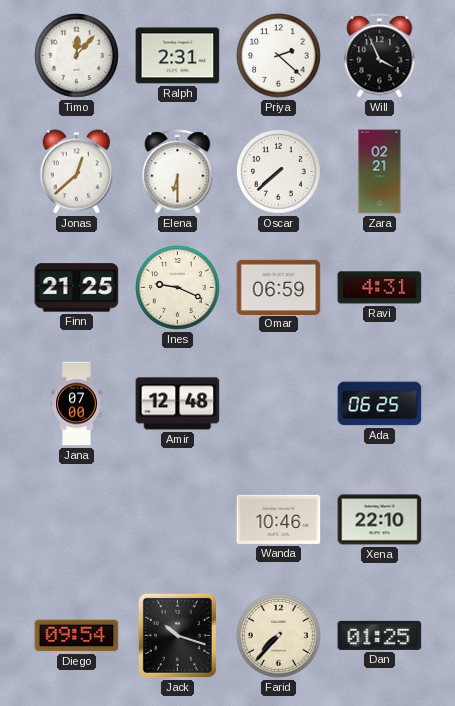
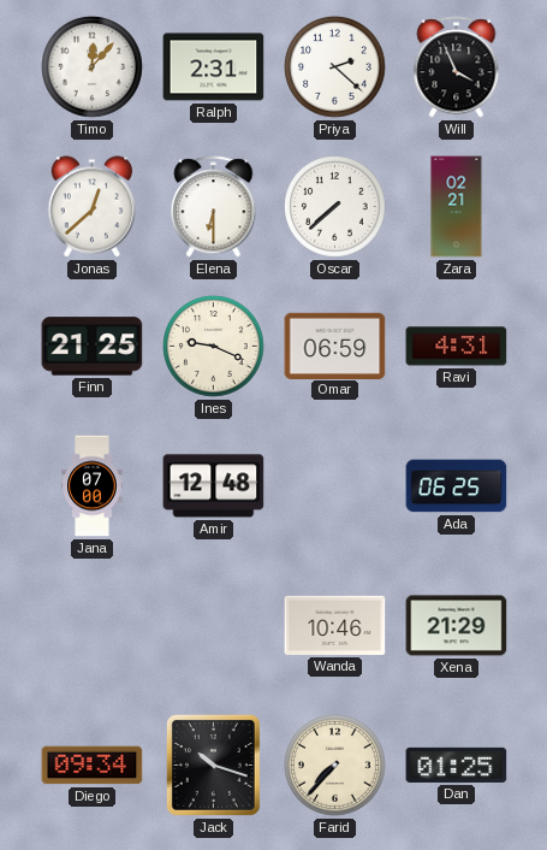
Xena: 22:10 -> 21:29 (457, 626)
Diego: 09:54 -> 09:34 (93, 766)
